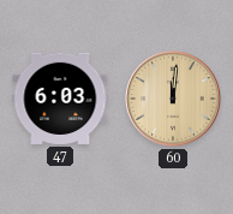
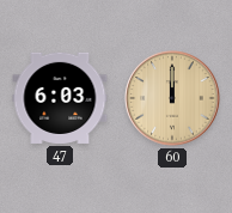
60: 12:01 -> 12:00 (172, 98)
